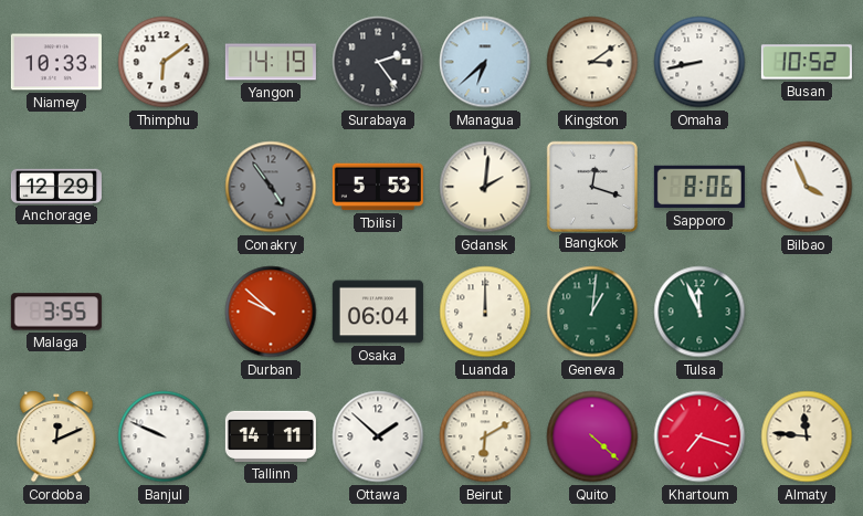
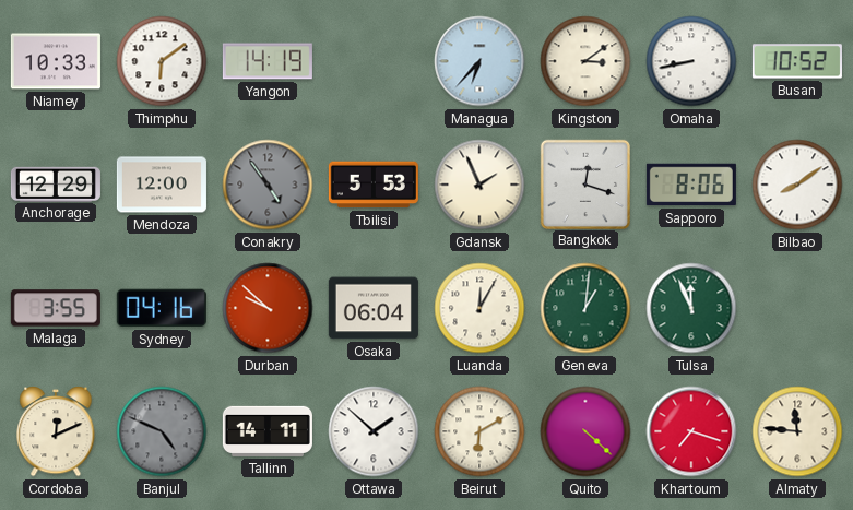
Surabaya: 2:24 -> none (378, 62)
Managua: 6:38 -> 6:37 (479, 61)
Mendoza: none -> 12:00 (162, 185)
Gdansk: 2:01 -> 1:56 (479, 185)
Bilbao: 3:56 -> 8:09 (797, 185)
Sydney: none -> 04:16 (162, 308)
Luanda: 12:00 -> 12:05 (479, 308)
Banjul: 9:49 -> 4:49 (162, 431)
Banjul dial: white -> grey (162, 431)
